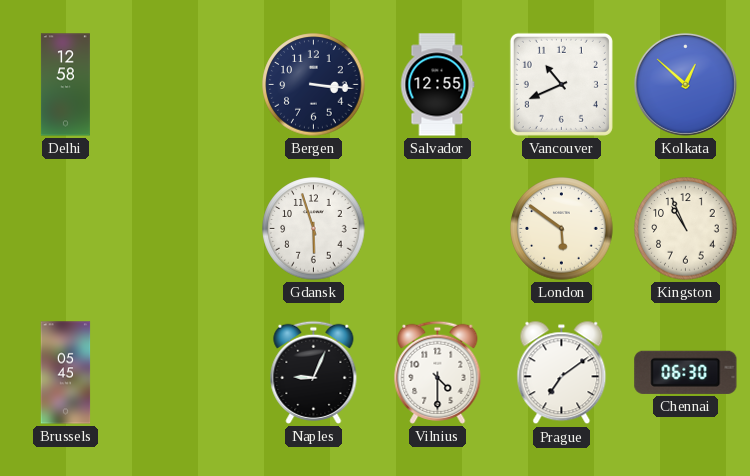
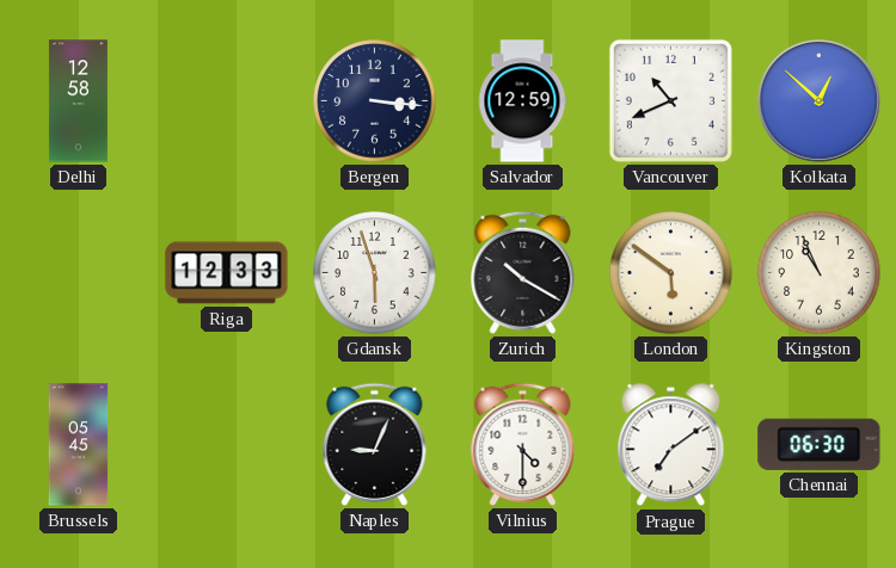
Salvador: 12:55 -> 12:59 (522, 101)
Riga: none -> 12:33 (227, 273)
Zurich: none -> 10:20 (523, 272)
